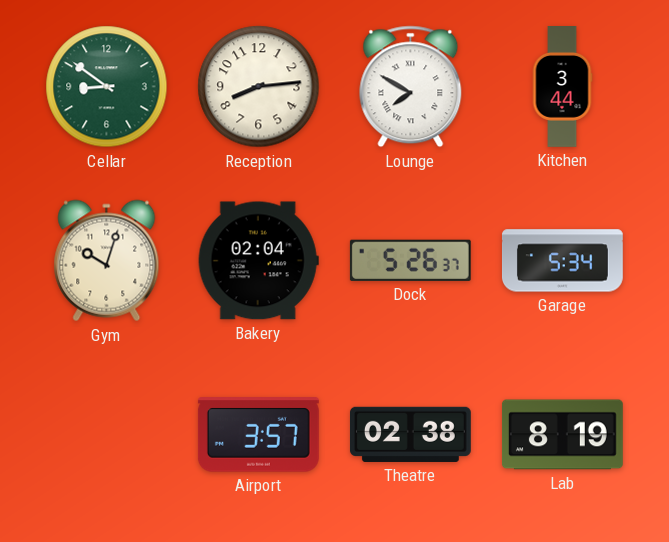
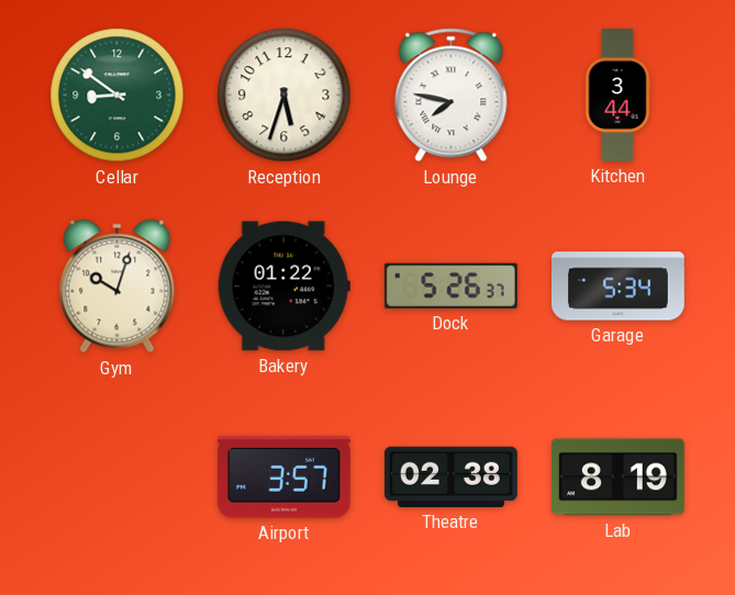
Reception: 8:14 -> 5:33 (285, 96)
Lounge: 7:50 -> 7:47 (452, 96)
Bakery: 02:04 -> 01:22 (283, 287)
